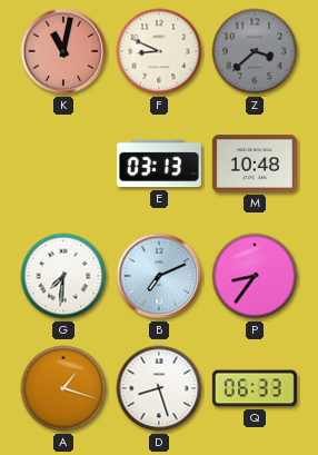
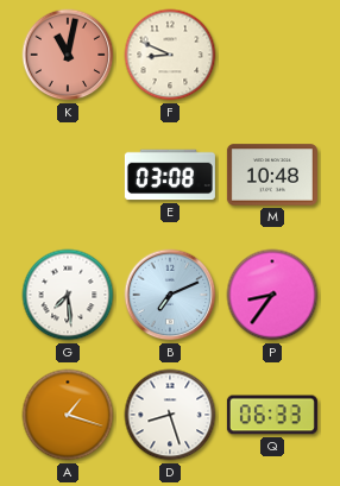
Z: 3:38 -> none (255, 51)
E: 03:13 -> 03:08 (170, 175)
G: 7:31 -> 7:29 (68, 295)
